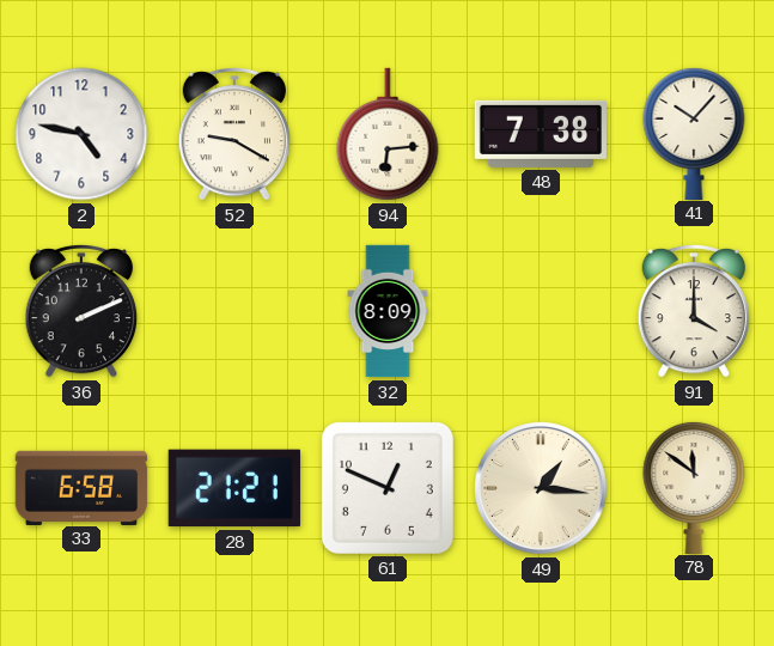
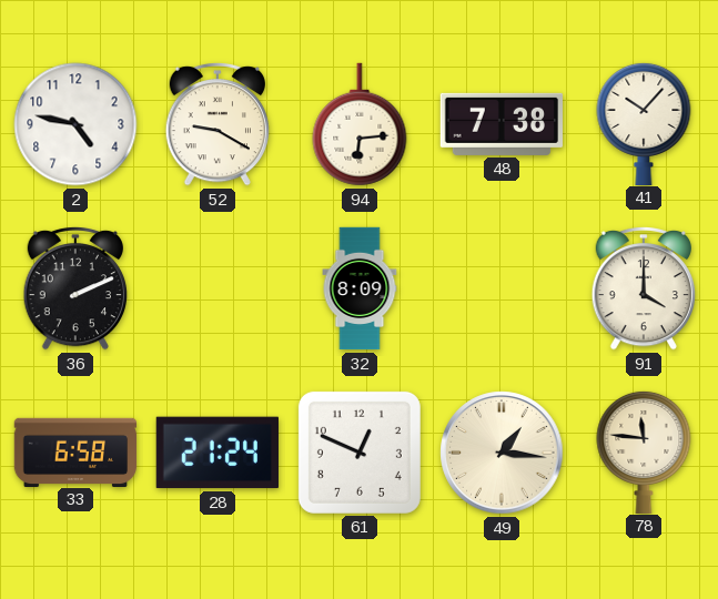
28: 21:21 -> 21:24 (218, 453)
78: 11:51 -> 11:46 (644, 451)
